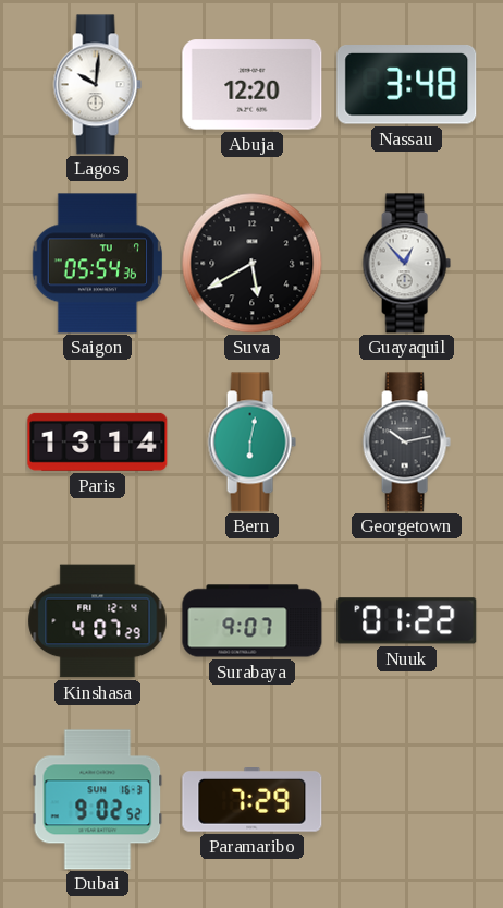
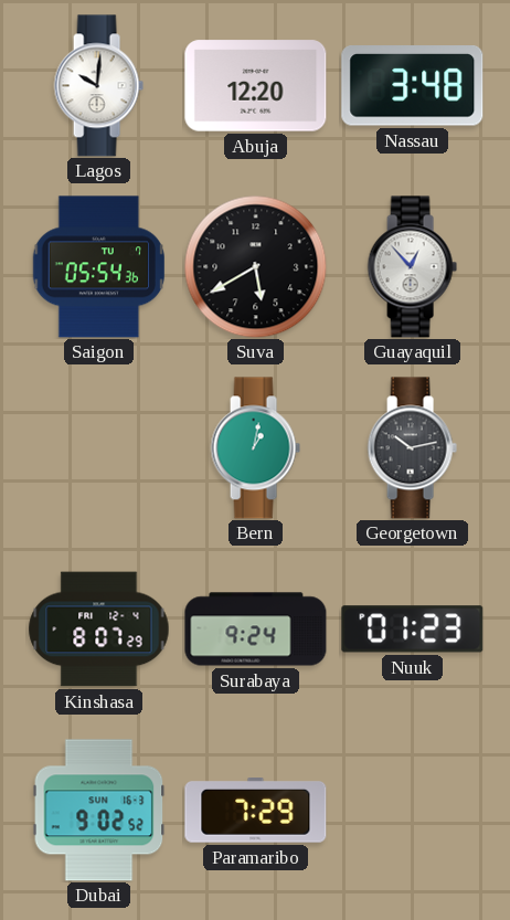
Paris: 13:14 -> none (98, 441)
Bern: 6:02 -> 1:02 (255, 448)
Kinshasa: 4:07 -> 8:07 (99, 630)
Surabaya: 9:07 -> 9:24 (256, 630)
Nuuk: 01:22 -> 01:23 (413, 630)
